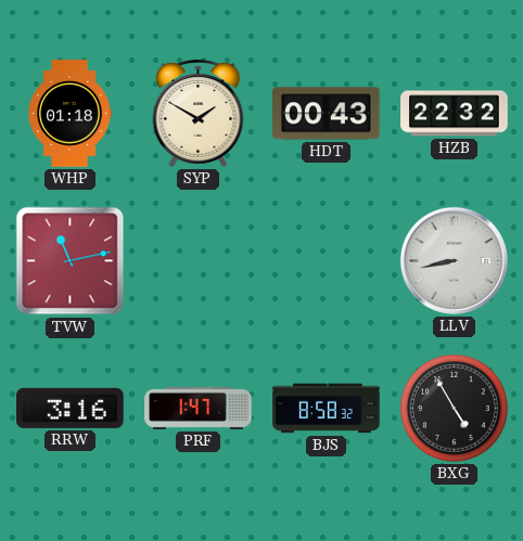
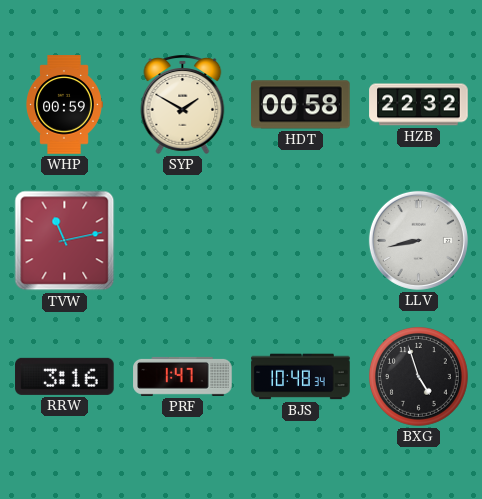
WHP: 01:18 -> 00:59 (64, 105)
HDT: 00:43 -> 00:58 (301, 105)
BJS: 8:58 -> 10:48 (301, 377)
BXG: 4:55 -> 4:57 (419, 377)
